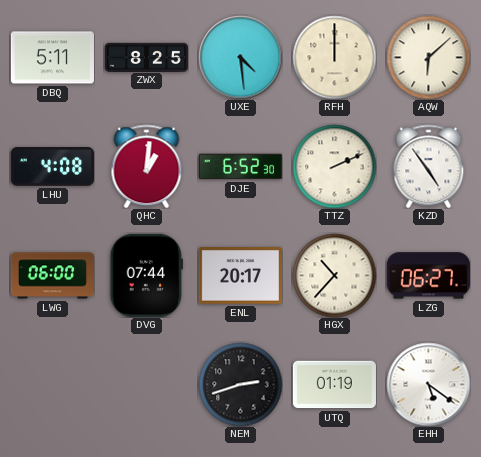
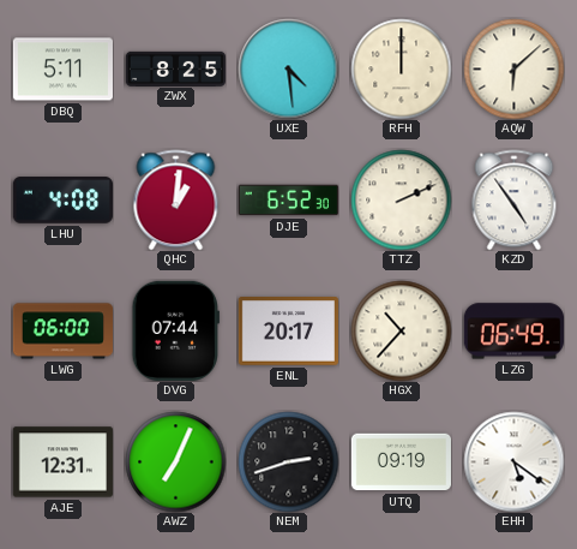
LZG: 06:27 -> 06:49 (513, 332)
AJE: none -> 12:31 (62, 463)
AWZ: none -> 7:04 (175, 461)
UTQ: 01:19 -> 09:19 (401, 463)
